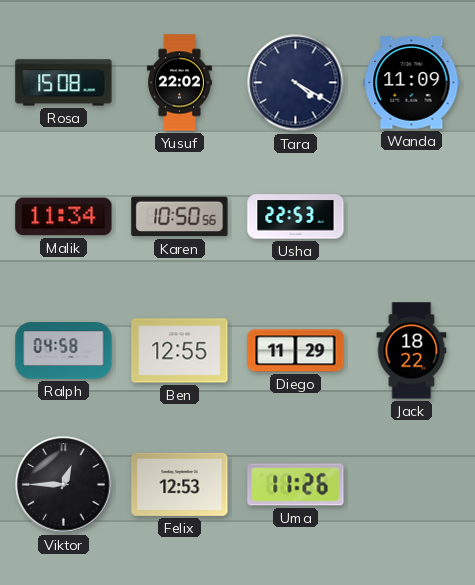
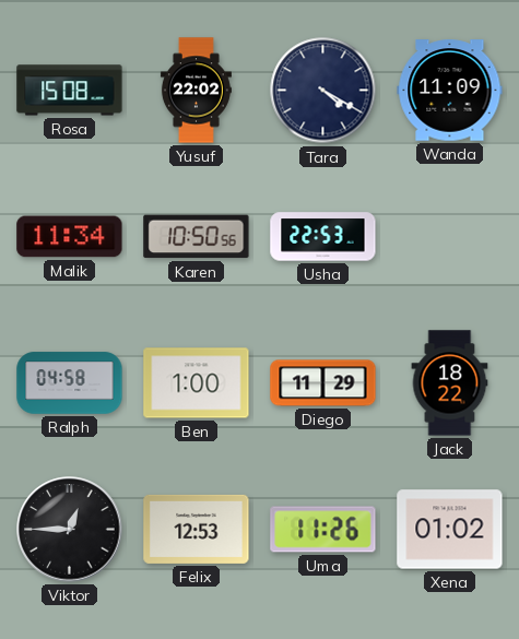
Ben: 12:55 -> 1:00 (197, 383)
Xena: none -> 01:02 (450, 530)
